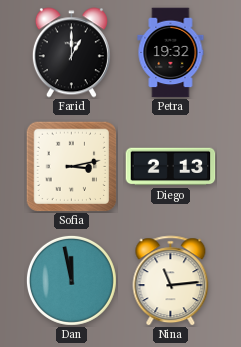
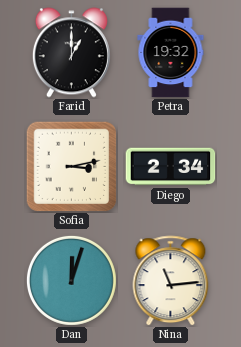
Diego: 2:13 -> 2:34 (171, 167)
Dan: 11:58 -> 12:03 (71, 280)
